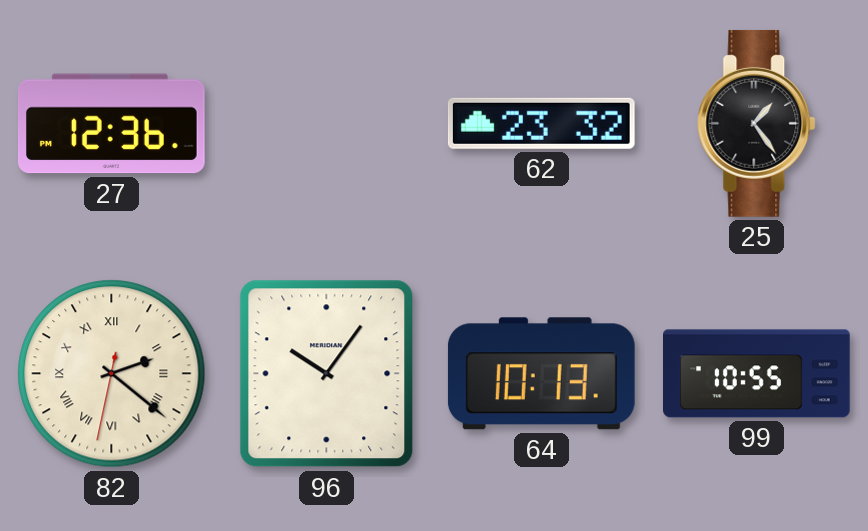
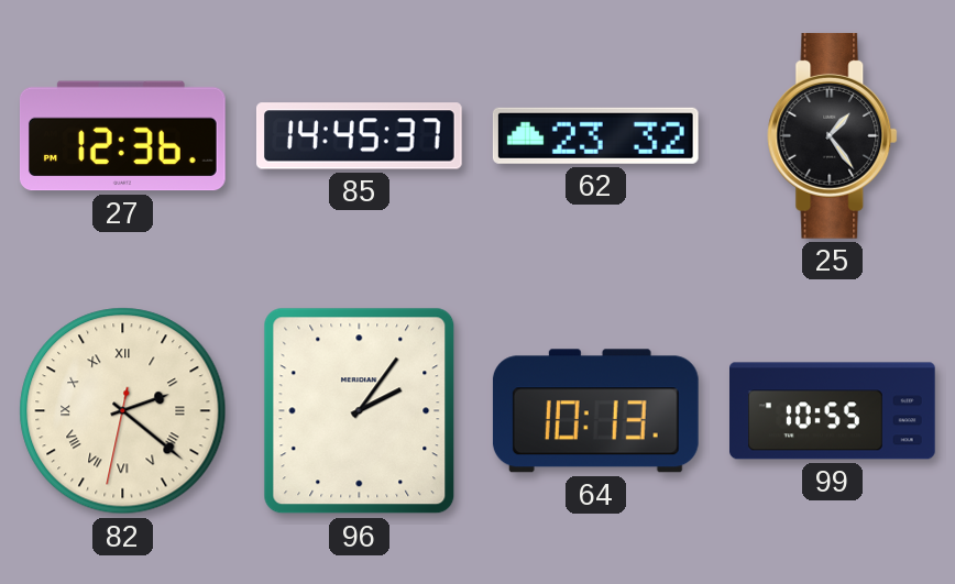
85: none -> 14:45 (360, 136)
96: 10:06 -> 2:06 (360, 411)
